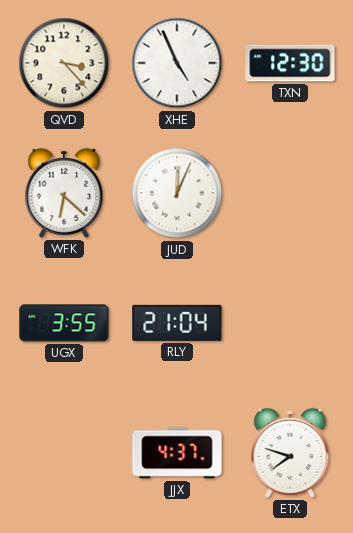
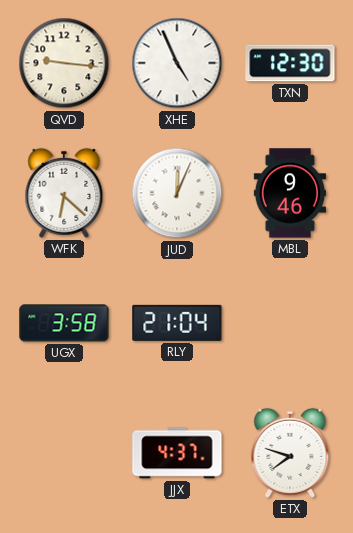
QVD: 3:23 -> 9:16 (64, 63)
MBL: none -> 9:46 (289, 193)
UGX: 3:55 -> 3:58 (64, 323)
